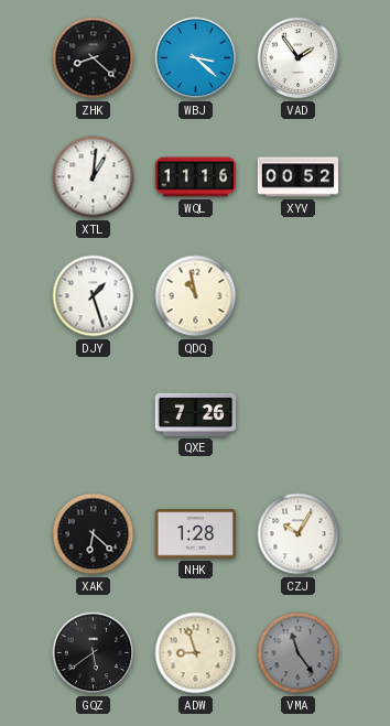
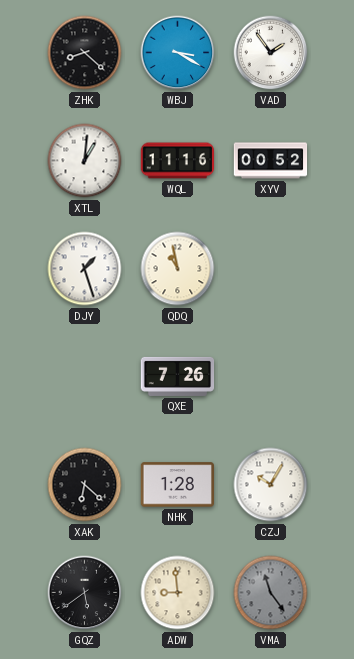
WBJ: 3:22 -> 3:20 (178, 53)
ADW: 8:57 -> 8:59 (178, 593)
